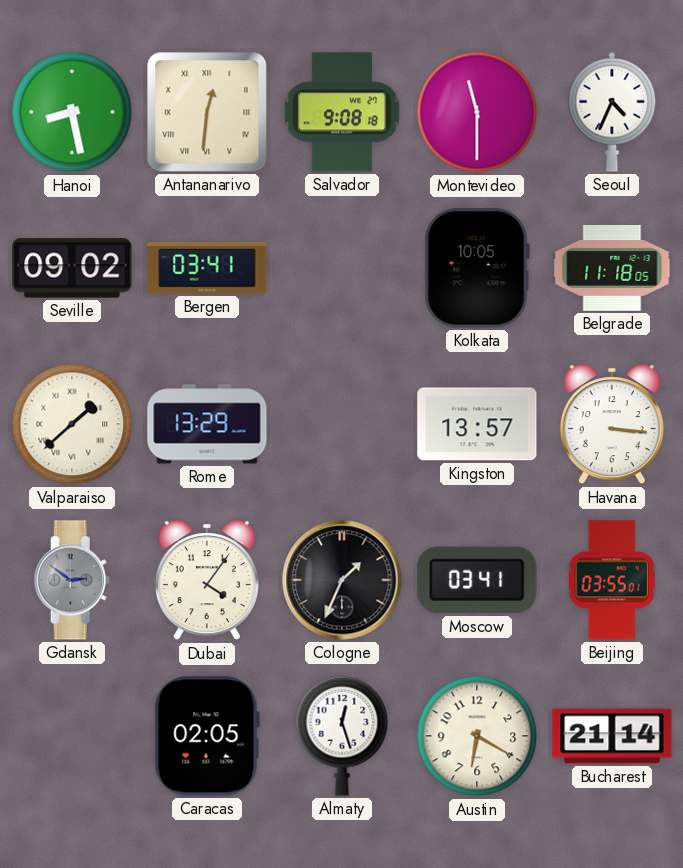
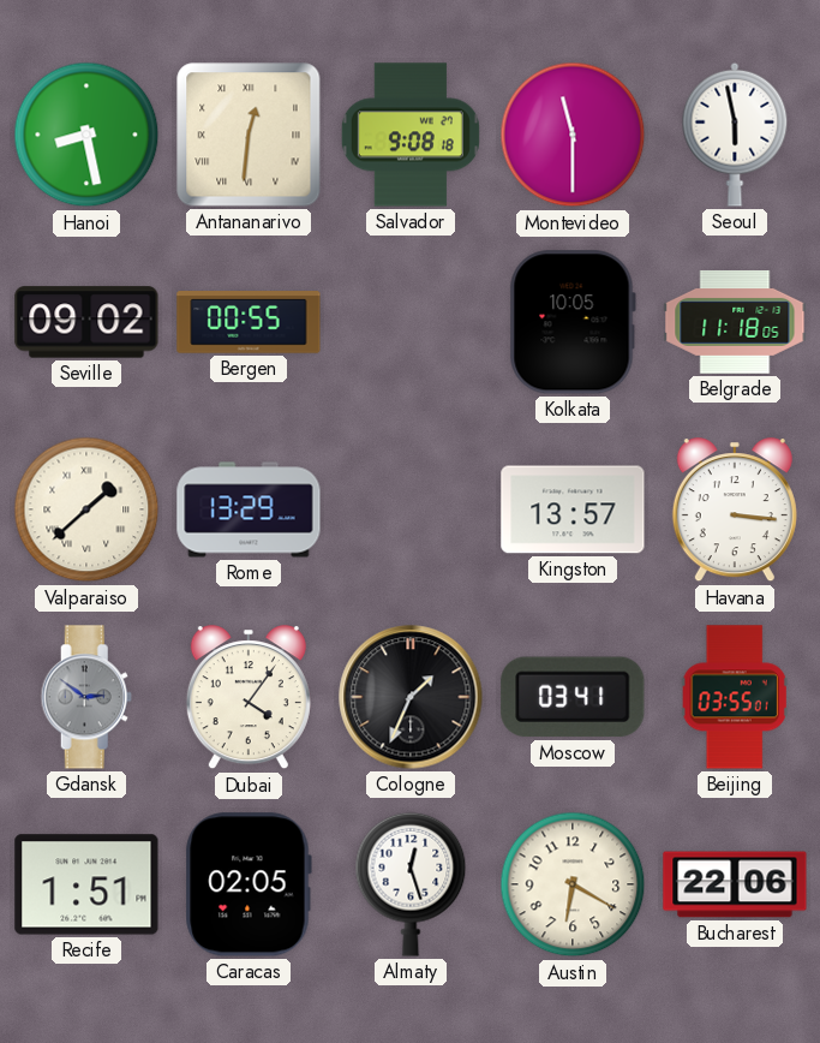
Seoul: 4:34 -> 5:58 (735, 135)
Bergen: 03:41 -> 00:55 (249, 322)
Recife: none -> 1:51 (86, 884)
Bucharest: 21:14 -> 22:06 (735, 884)
